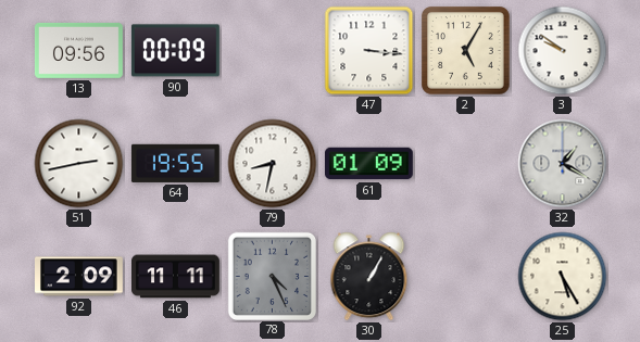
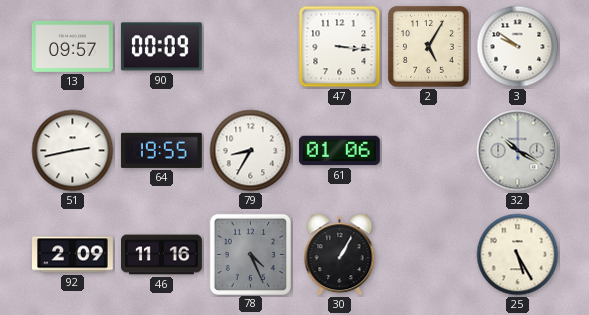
13: 09:56 -> 09:57 (72, 46)
79: 8:32 -> 8:35 (251, 151)
61: 01:09 -> 01:06 (339, 151)
32: 1:20 -> 10:20 (518, 151)
46: 11:11 -> 11:16 (162, 255)
